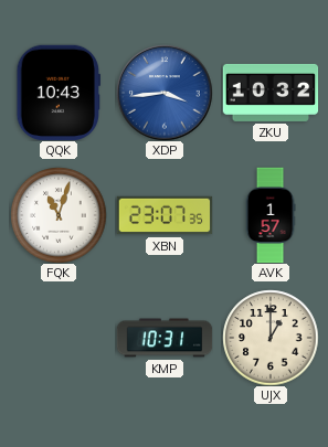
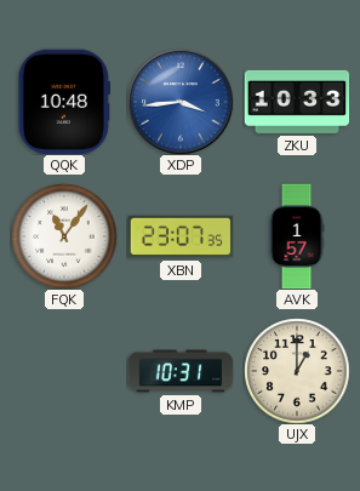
QQK: 10:43 -> 10:48 (63, 102)
ZKU: 10:32 -> 10:33 (297, 102)
FQK: 11:03 -> 11:06 (64, 236)
